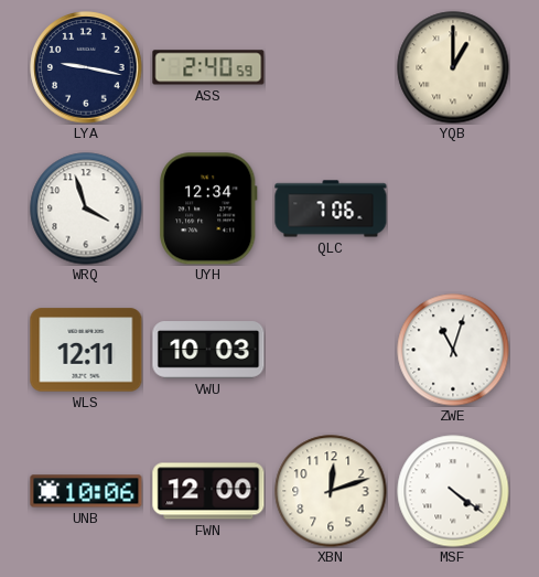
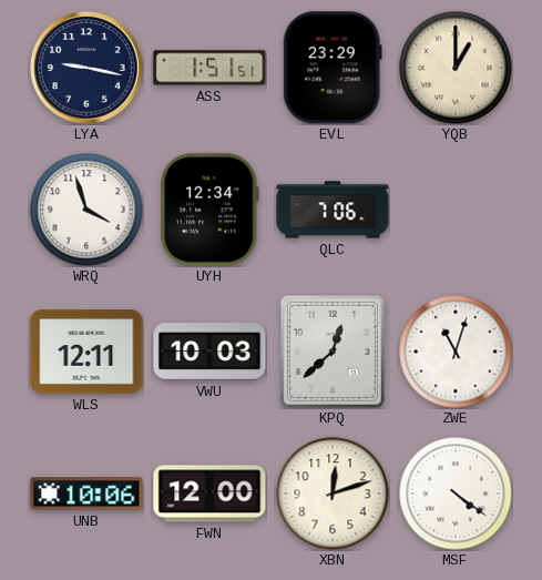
ASS: 2:40 -> 1:51 (209, 68)
EVL: none -> 23:29 (333, 68)
KPQ: none -> 12:38 (333, 352)
